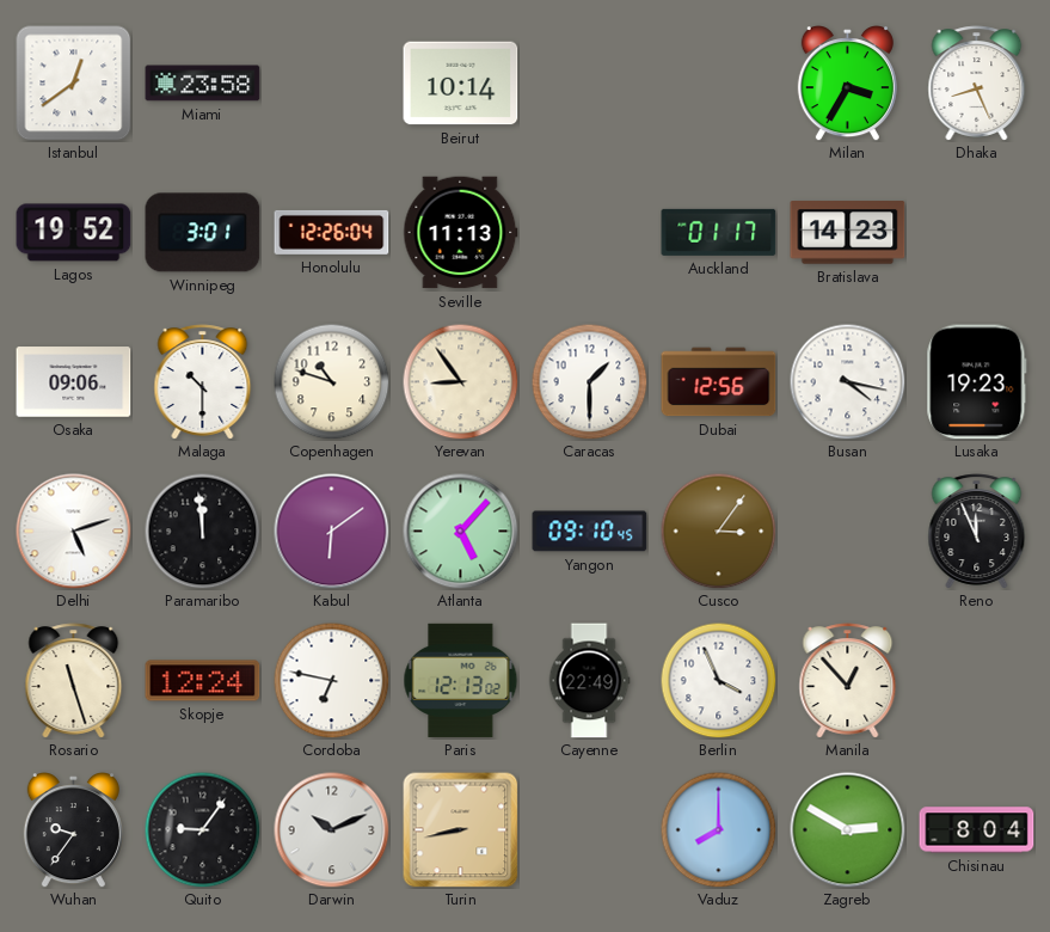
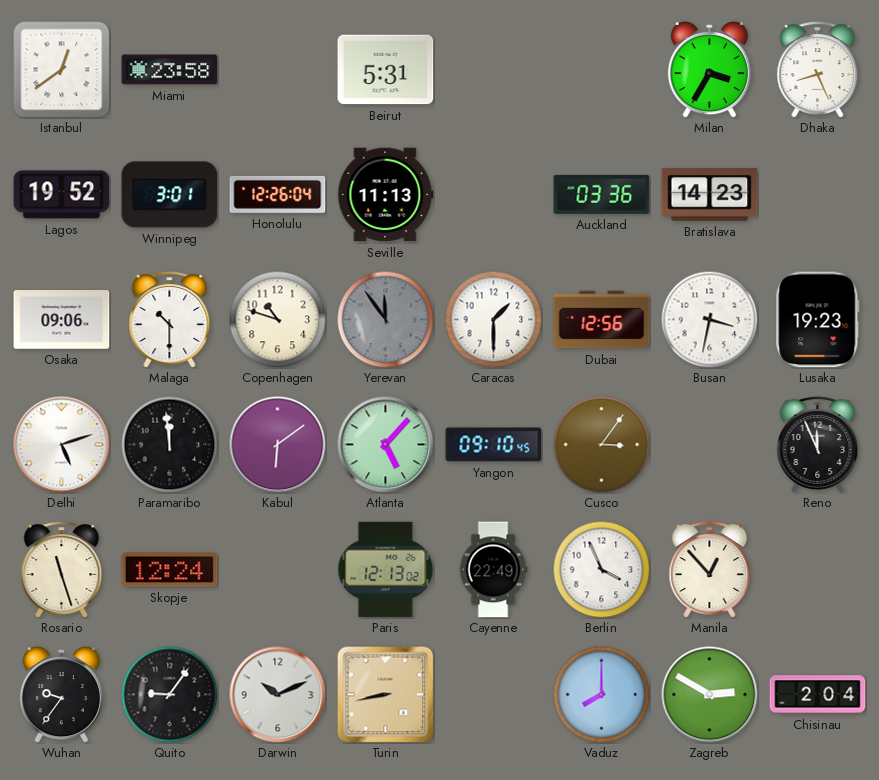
Beirut: 10:14 -> 5:31 (386, 70)
Auckland: 01:17 -> 03:36 (602, 194)
Yerevan: 8:54 -> 11:54 (385, 319)
Yerevan dial: cream -> grey (385, 319)
Busan: 4:17 -> 3:32 (709, 319)
Cordoba: 6:47 -> none (331, 680)
Chisinau: 8:04 -> 2:04 (818, 695)
